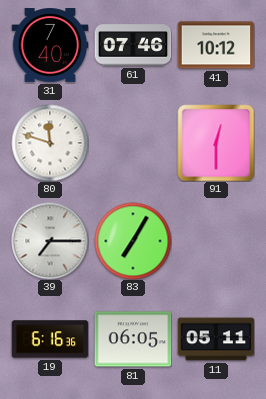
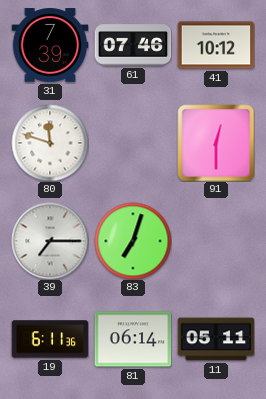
31: 7:40 -> 7:39 (50, 45)
83: 7:05 -> 7:03 (133, 241)
19: 6:16 -> 6:11 (50, 339)
81: 06:05 -> 06:14 (133, 339)
